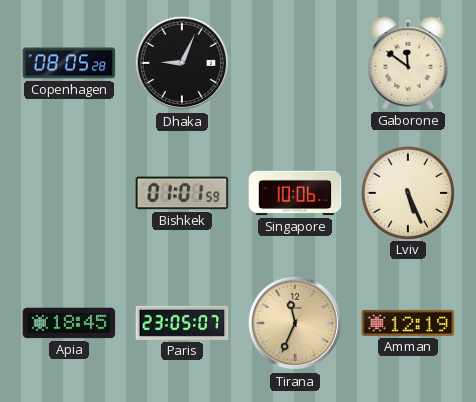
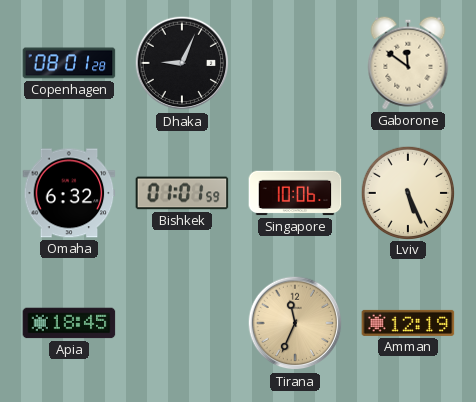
Copenhagen: 08:05 -> 08:01 (69, 63)
Omaha: none -> 6:32 (69, 193)
Paris: 23:05 -> none (182, 323)
